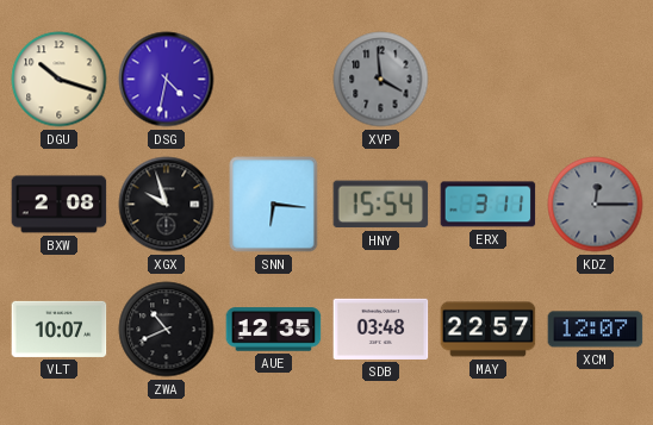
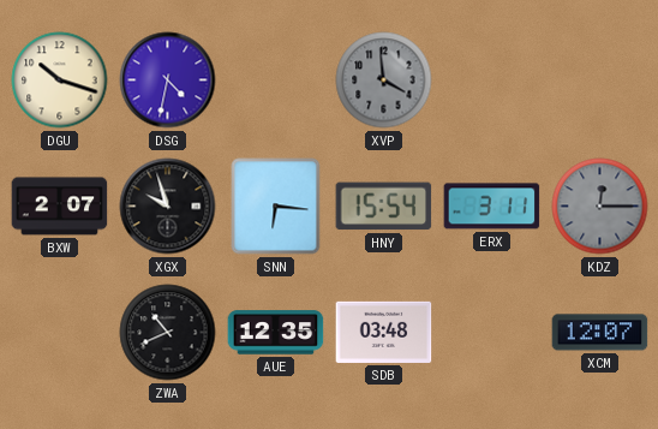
BXW: 2:08 -> 2:07 (60, 207)
VLT: 10:07 -> none (60, 329)
MAY: 22:57 -> none (489, 330)
